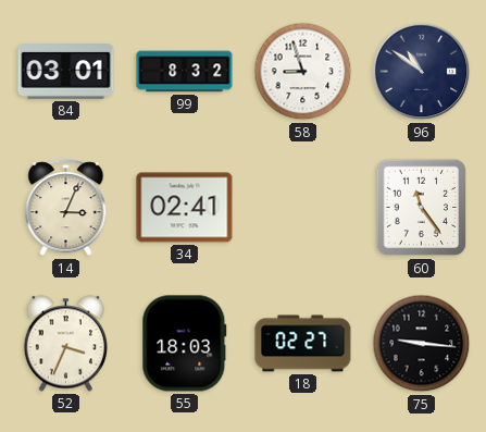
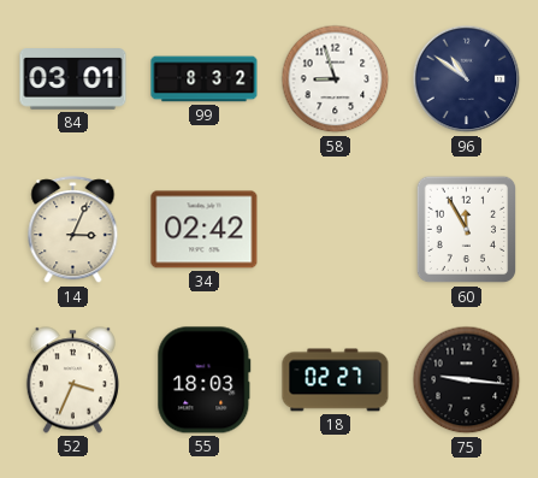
34: 02:41 -> 02:42 (205, 230)
60: 11:24 -> 11:55 (467, 230)
